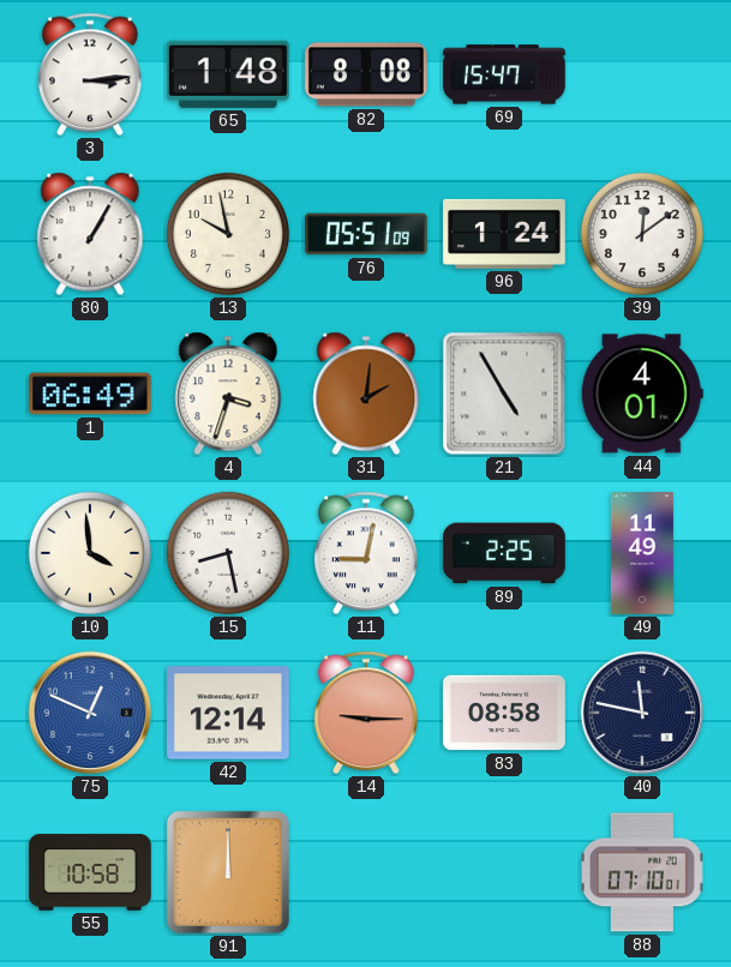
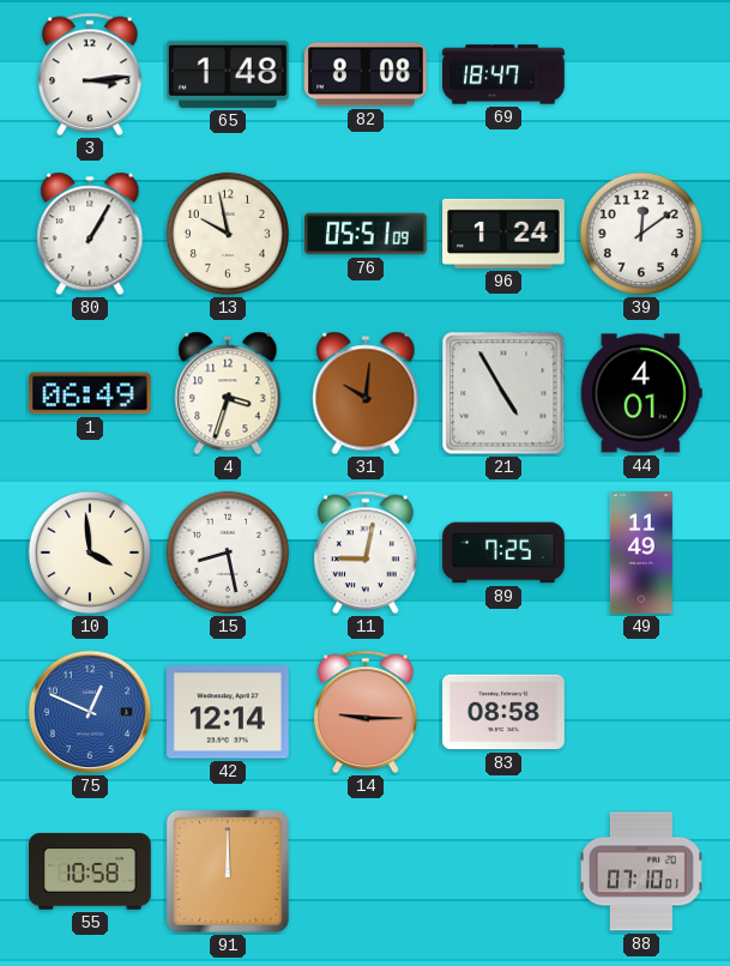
69: 15:47 -> 18:47 (503, 74)
31: 2:01 -> 10:01 (366, 393)
89: 2:25 -> 7:25 (503, 553)
40: 11:47 -> none (642, 713)
